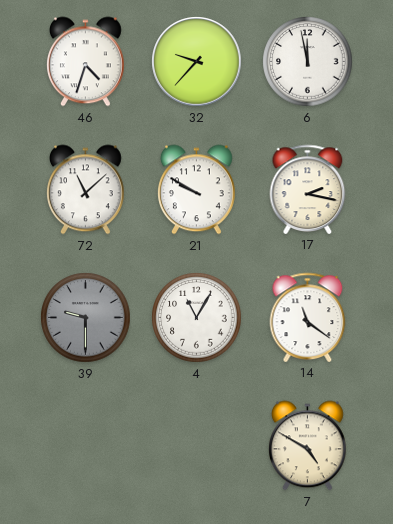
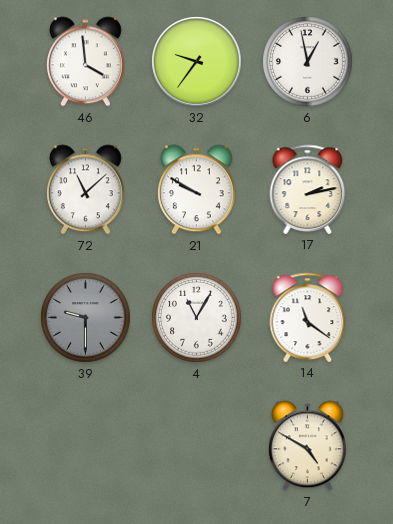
46: 4:33 -> 3:59 (85, 62)
32: 9:37 -> 9:36 (197, 62)
6: 11:58 -> 12:58 (308, 62)
17: 2:17 -> 2:13 (308, 189)
